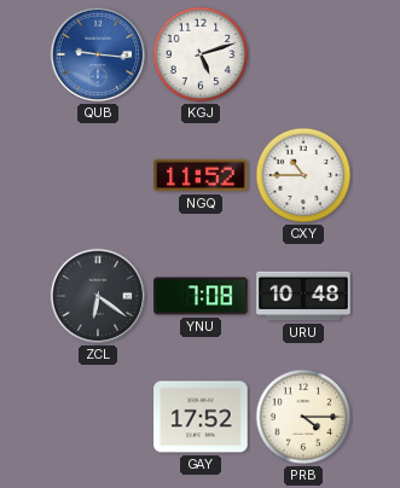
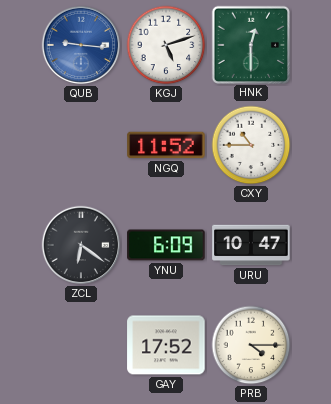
HNK: none -> 12:30 (250, 44)
YNU: 7:08 -> 6:09 (166, 245)
URU: 10:48 -> 10:47 (251, 245)
